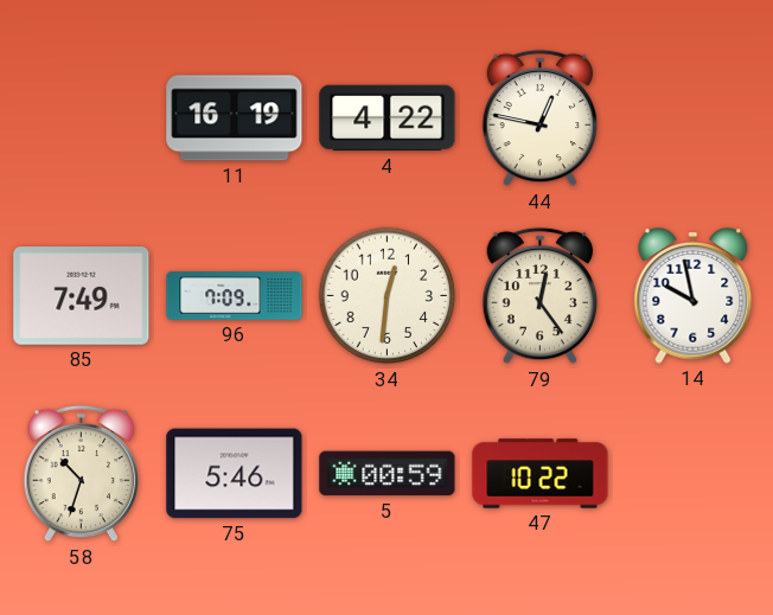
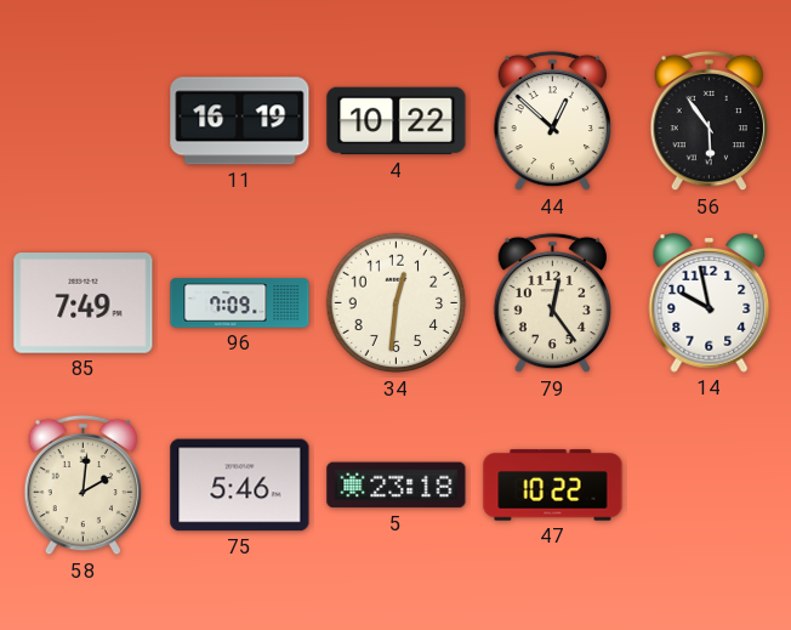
4: 4:22 -> 10:22 (397, 121)
44: 12:47 -> 12:52 (553, 121)
56: none -> 5:54 (710, 121)
58: 10:33 -> 2:01 (84, 486)
5: 00:59 -> 23:18 (397, 486)
